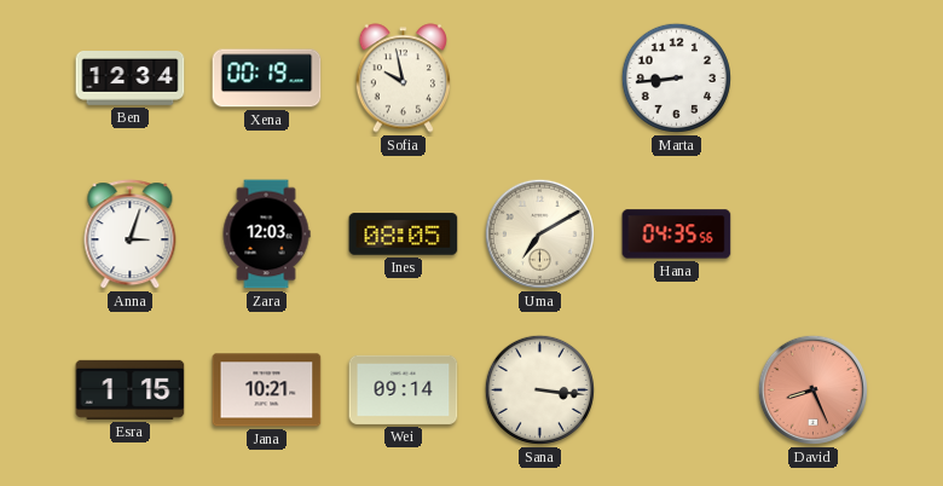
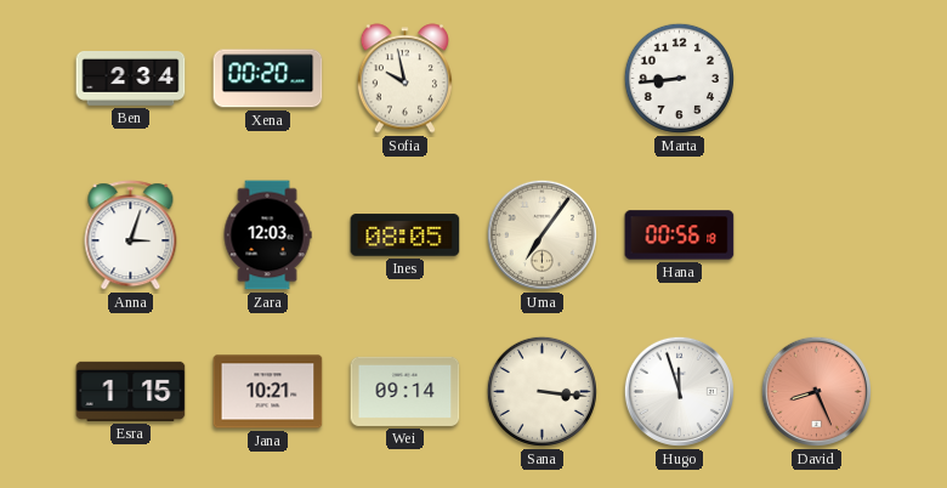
Ben: 12:34 -> 2:34 (131, 79)
Xena: 00:19 -> 00:20 (268, 79)
Uma: 7:10 -> 7:06 (541, 234)
Hana: 04:35 -> 00:56 (680, 236)
Hugo: none -> 11:57 (679, 391)
